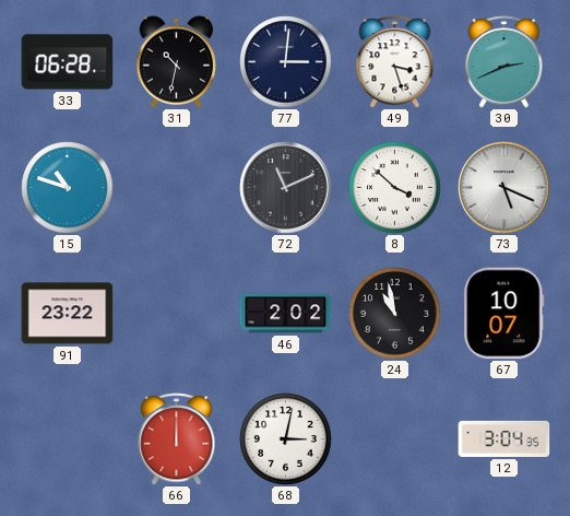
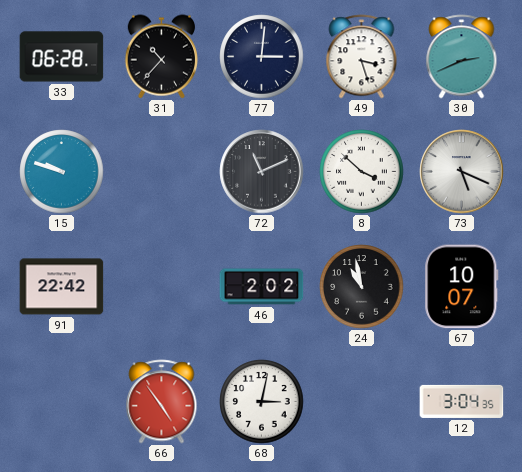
31: 10:32 -> 10:37 (161, 57)
15: 10:48 -> 9:48 (62, 172)
91: 23:22 -> 22:42 (62, 287)
66: 12:00 -> 4:54 (162, 402)
